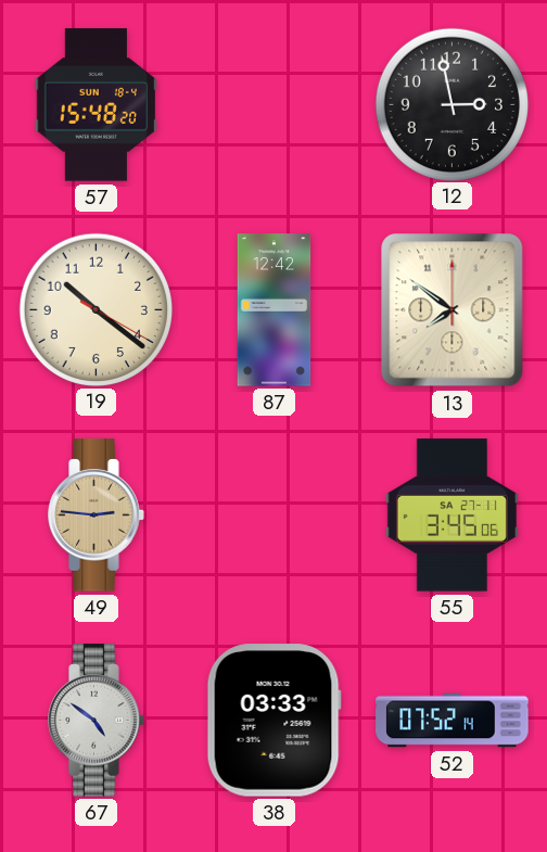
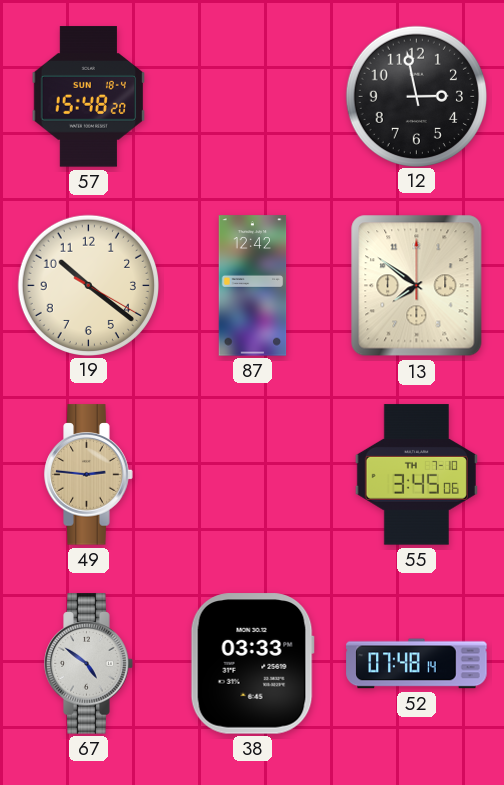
55 date: SA 27-11 -> TH 7-10 (416, 475)
52: 07:52 -> 07:48 (417, 664)
